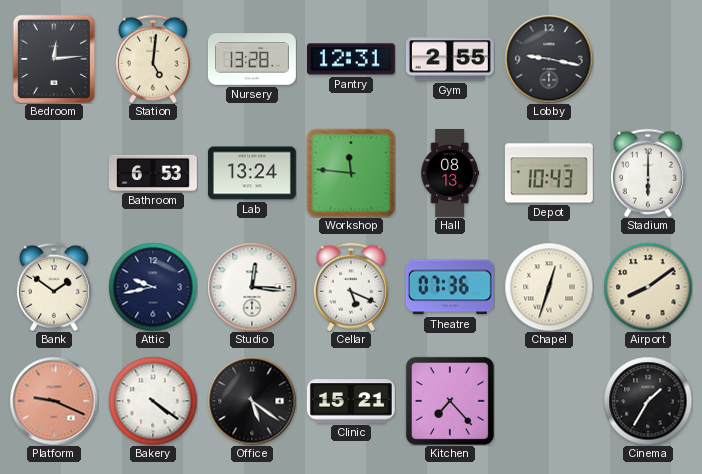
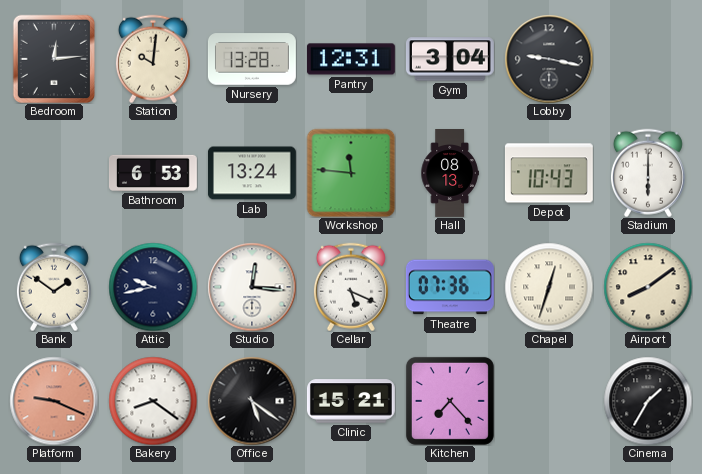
Station: 5:01 -> 10:01 (153, 59)
Gym: 2:55 -> 3:04 (450, 59)
Bakery: 4:21 -> 8:21 (153, 401)
